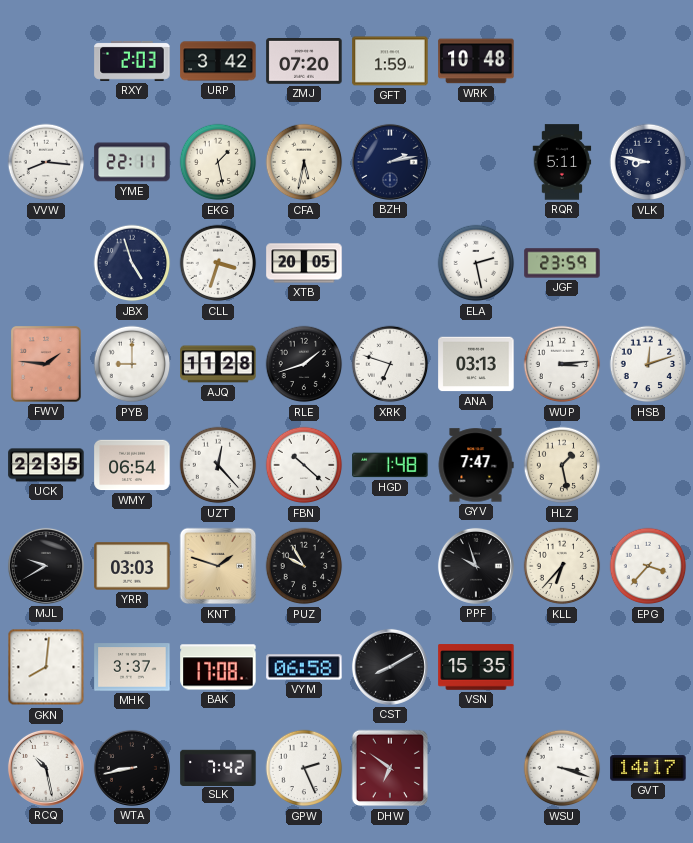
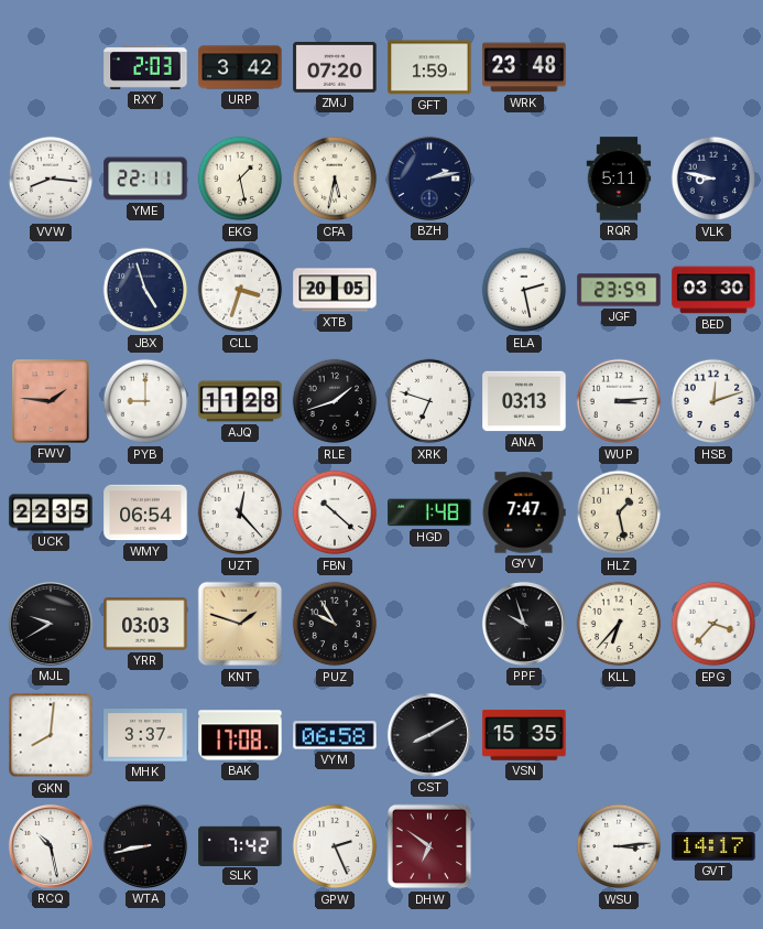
WRK: 10:48 -> 23:48 (524, 67)
BED: none -> 03:30 (713, 290)
WSU: 3:18 -> 3:14 (619, 846)
